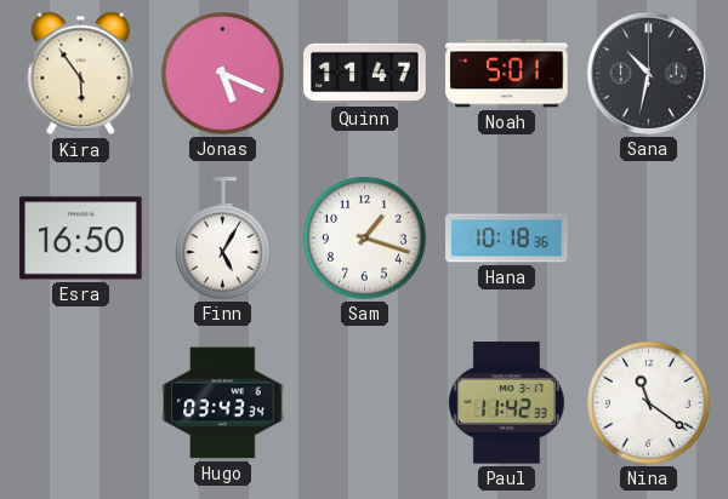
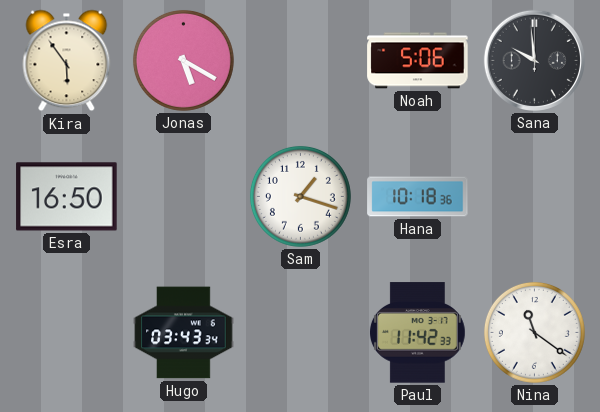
Jonas: 5:19 -> 5:20 (183, 60)
Quinn: 11:47 -> none (365, 74)
Noah: 5:01 -> 5:06 (418, 61)
Sana: 10:32 -> 9:59 (534, 60)
Finn: 5:05 -> none (222, 239)
